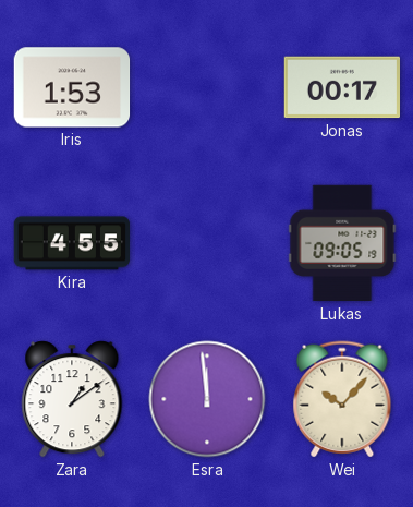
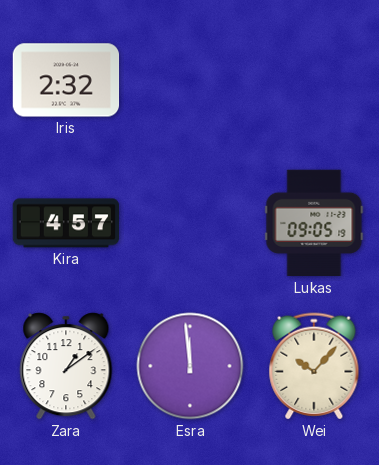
Iris: 1:53 -> 2:32 (66, 80)
Jonas: 00:17 -> none (341, 87)
Kira: 4:55 -> 4:57 (65, 223)
